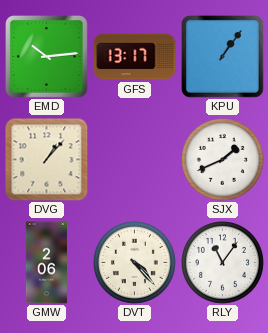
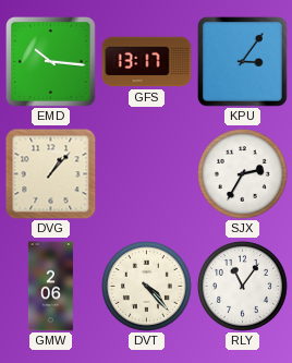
EMD: 10:14 -> 10:16 (51, 62)
KPU: 1:06 -> 3:06 (243, 62)
SJX: 1:41 -> 2:35 (243, 174)
